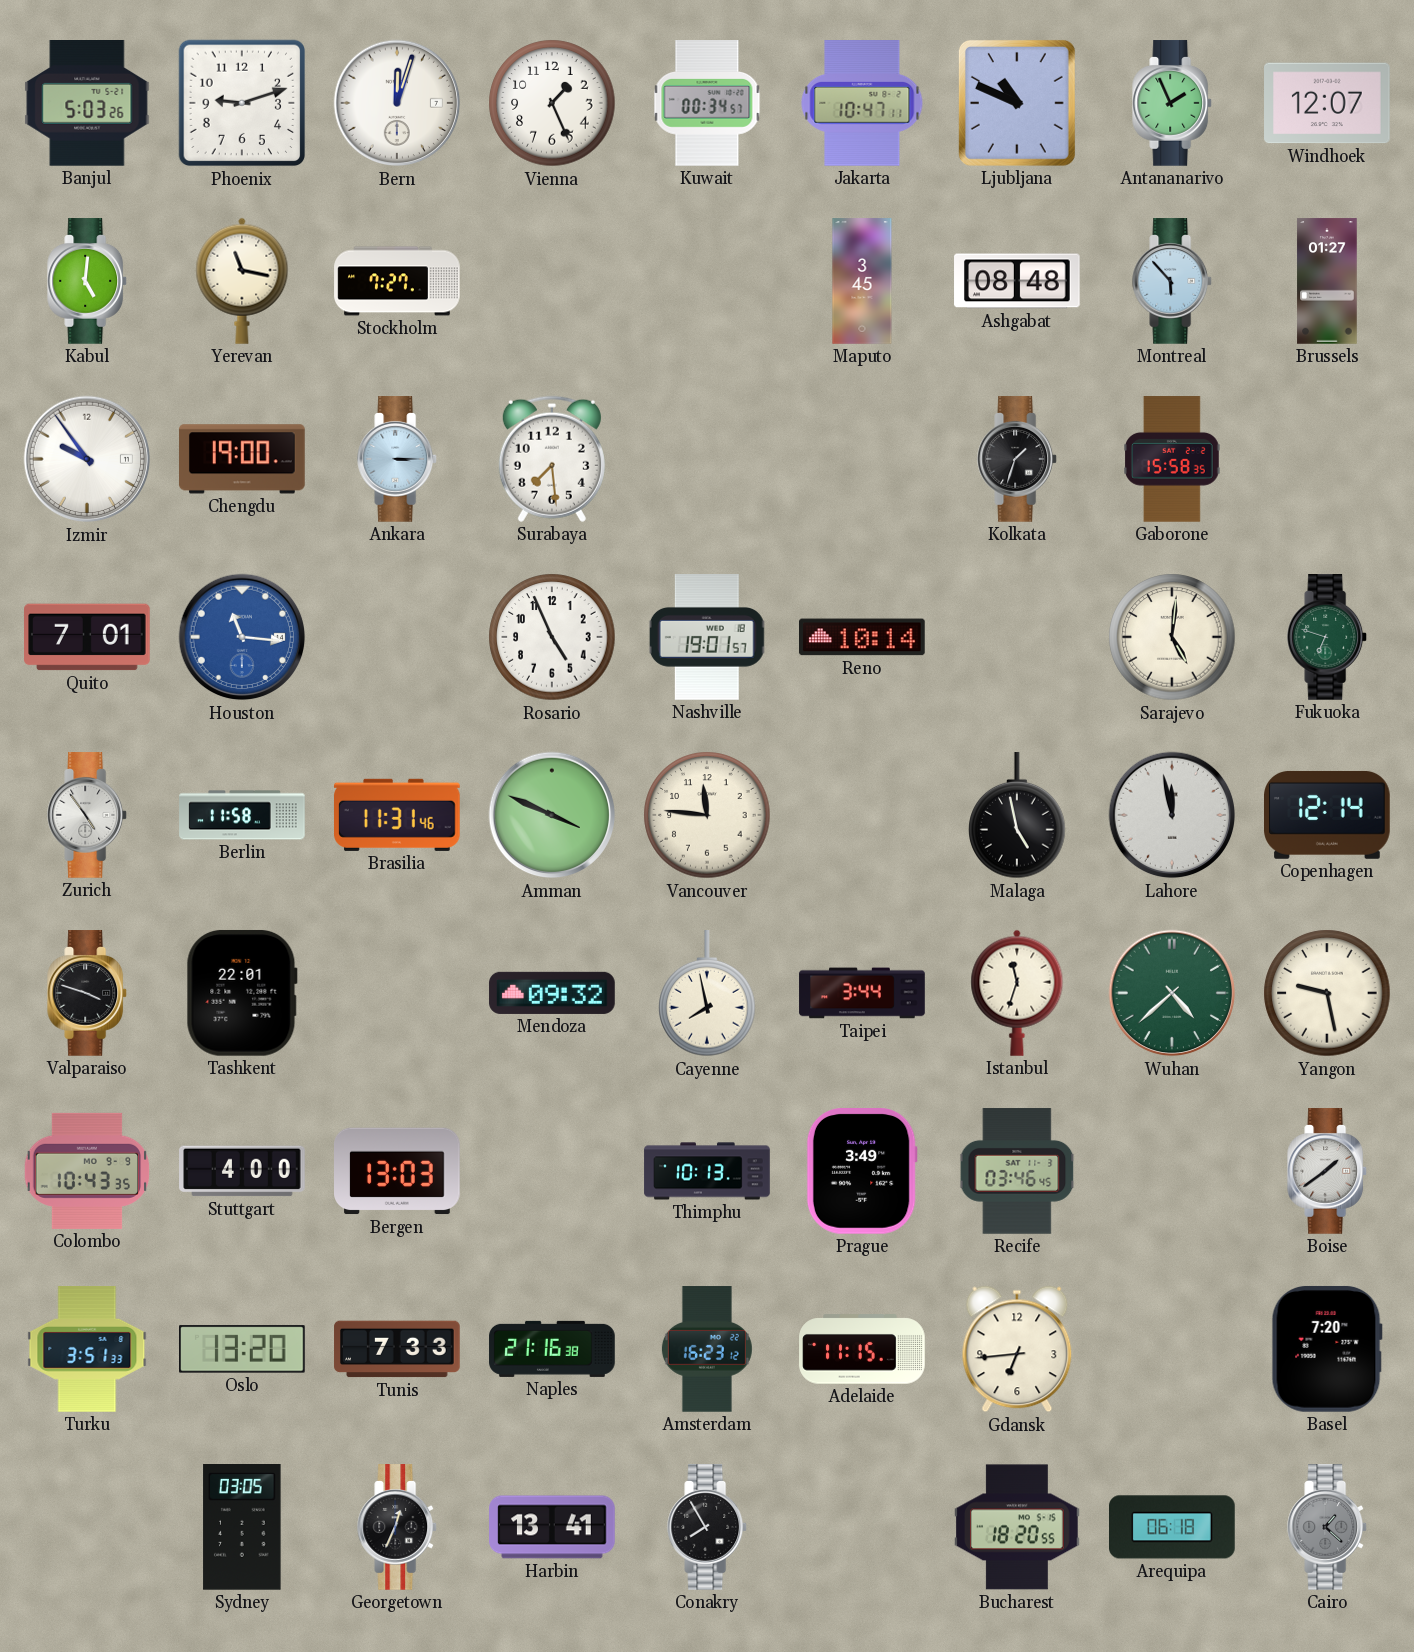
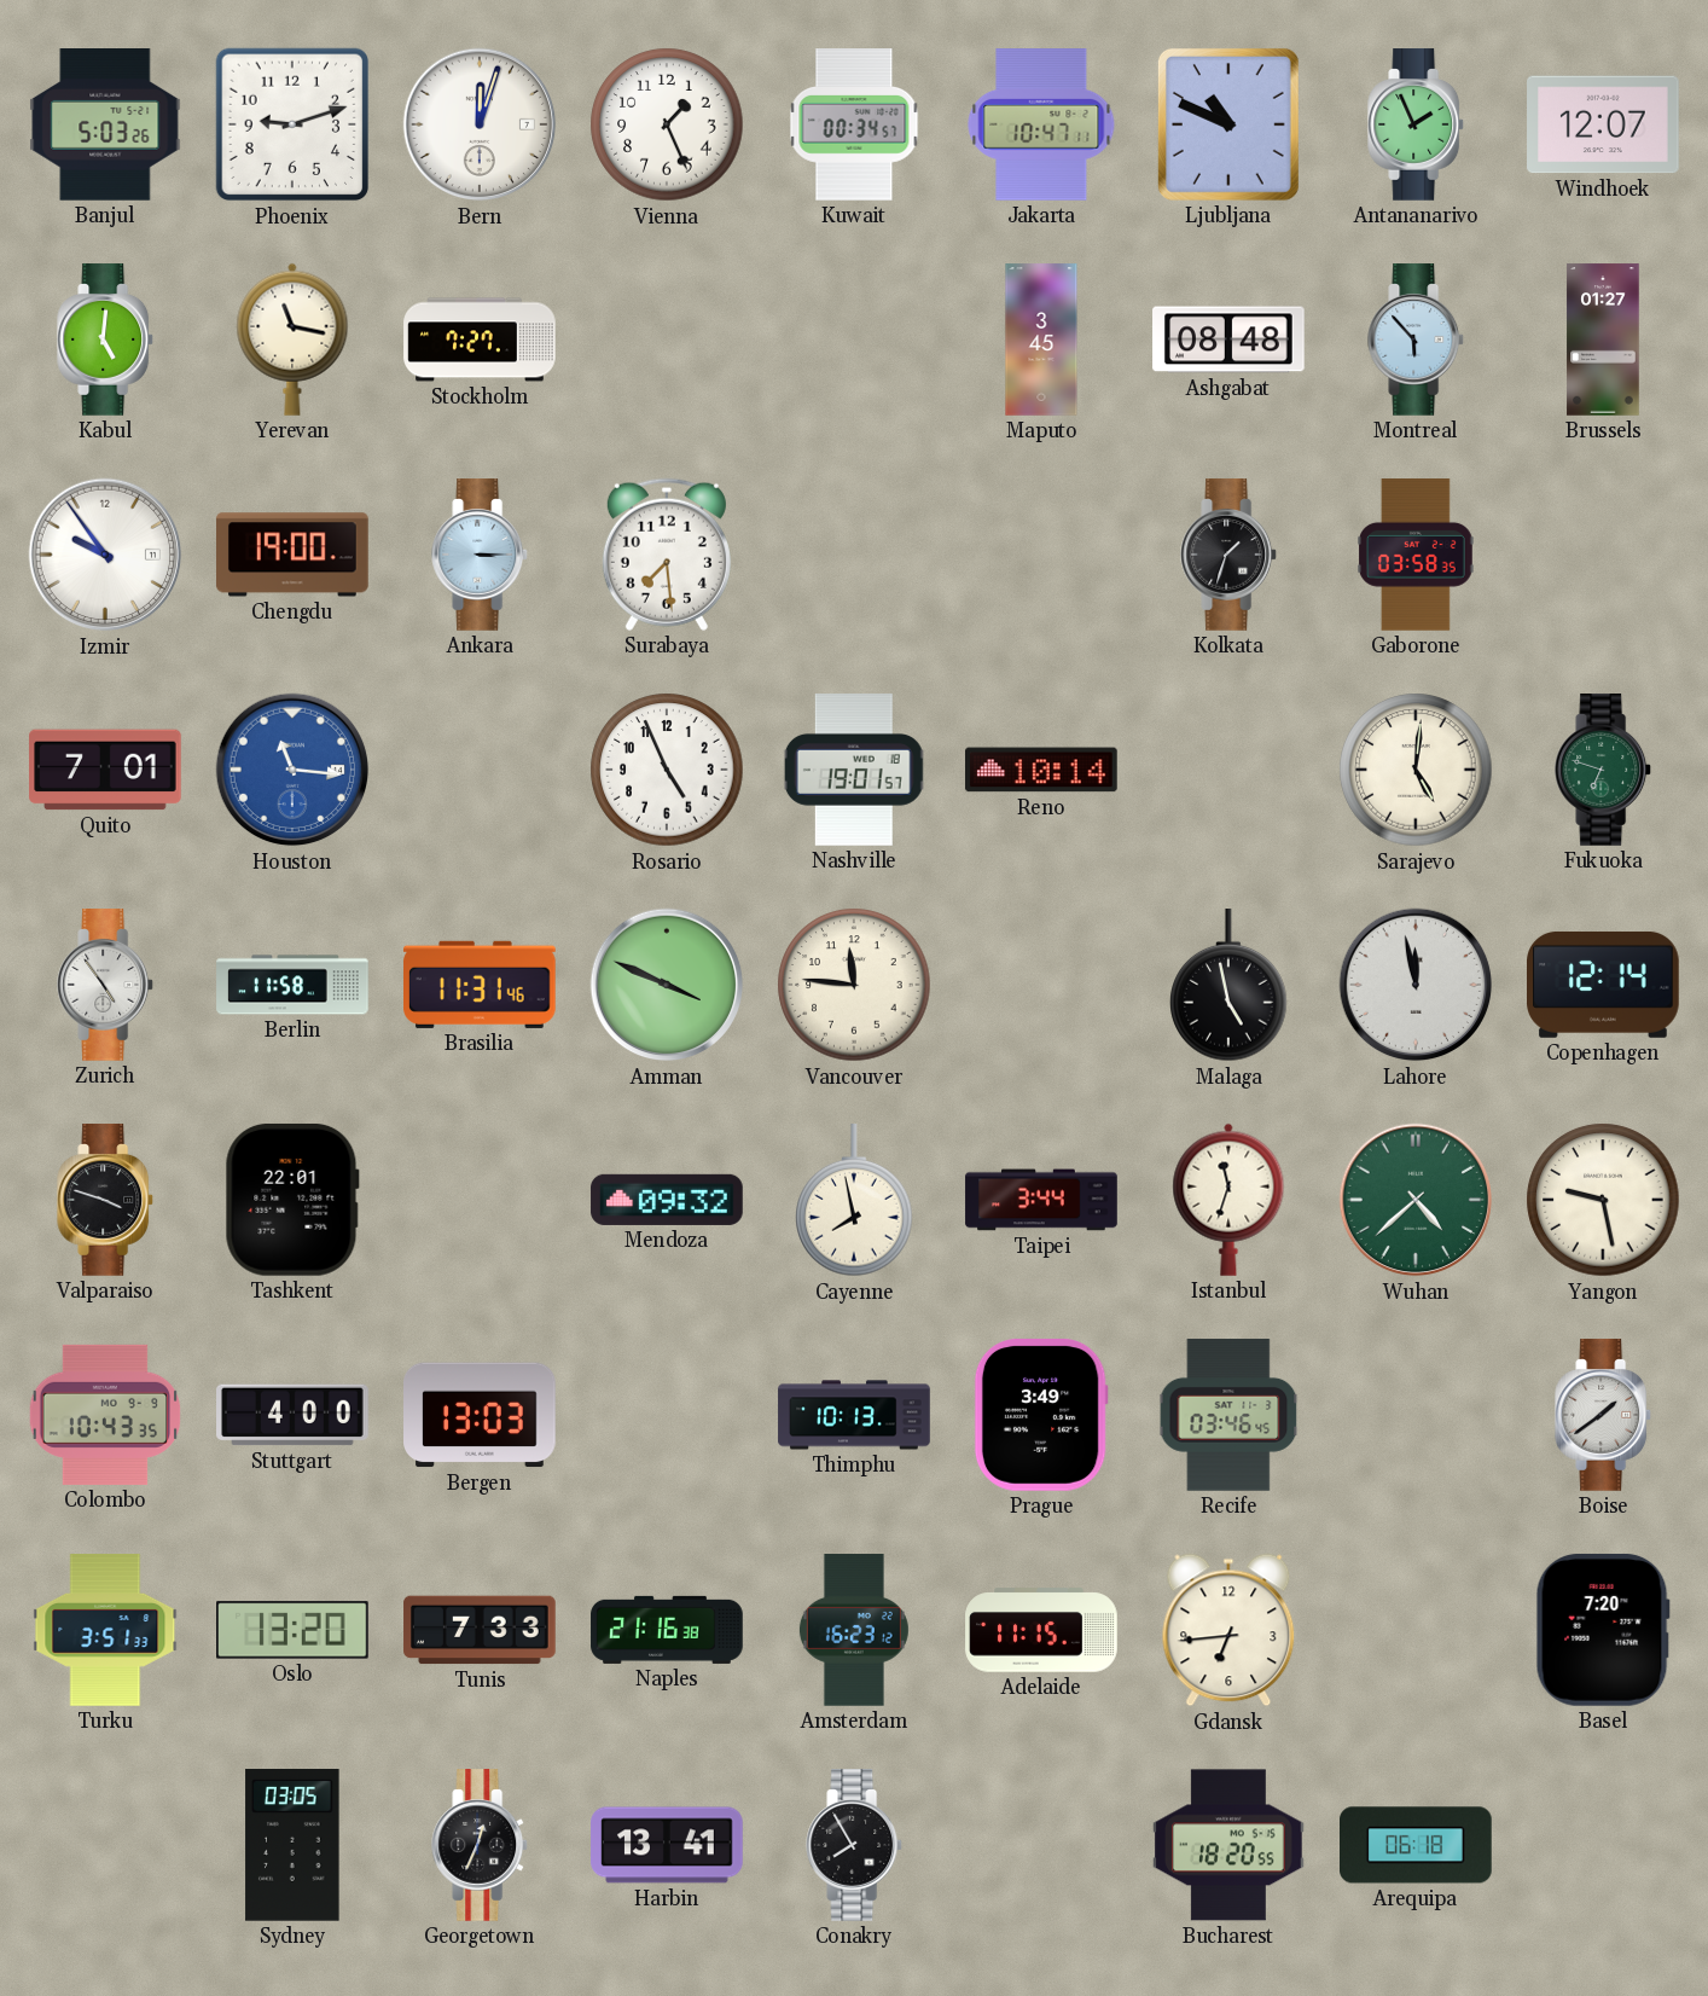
Gaborone: 15:58 -> 03:58 (1417, 555)
Cairo: 1:22 -> none (1328, 1527)
